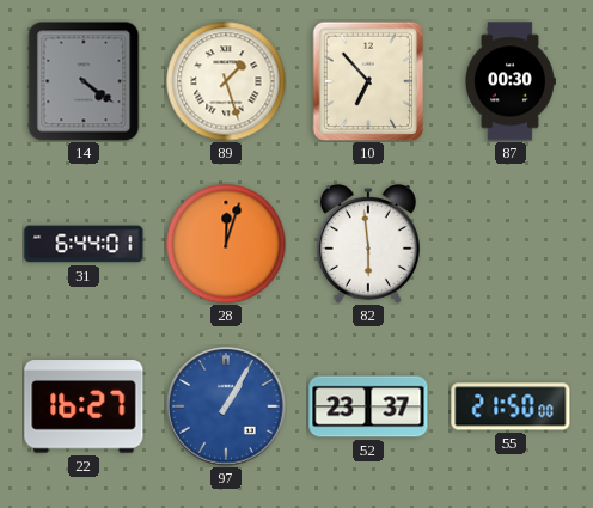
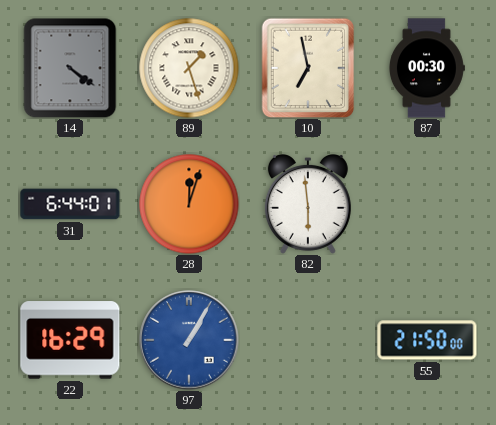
10: 6:53 -> 6:58 (308, 68)
22: 16:27 -> 16:29 (70, 340)
52: 23:37 -> none (368, 406)
